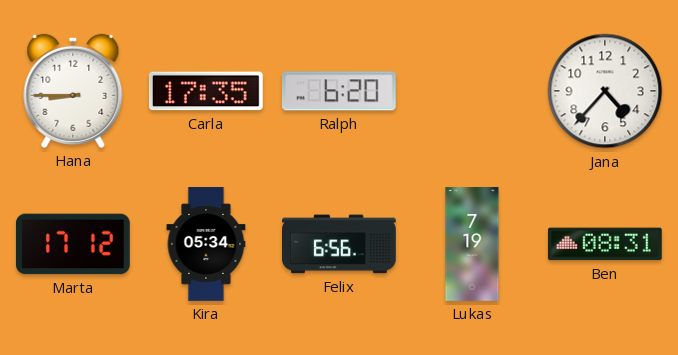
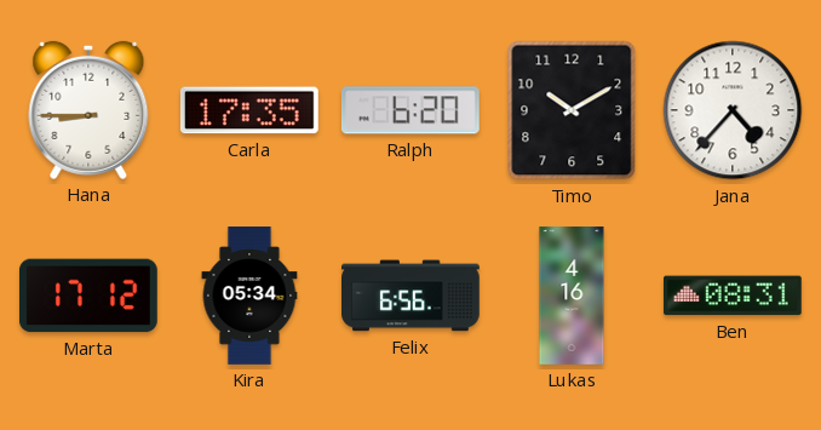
Timo: none -> 10:10 (572, 110)
Lukas: 7:19 -> 4:16 (572, 296)
